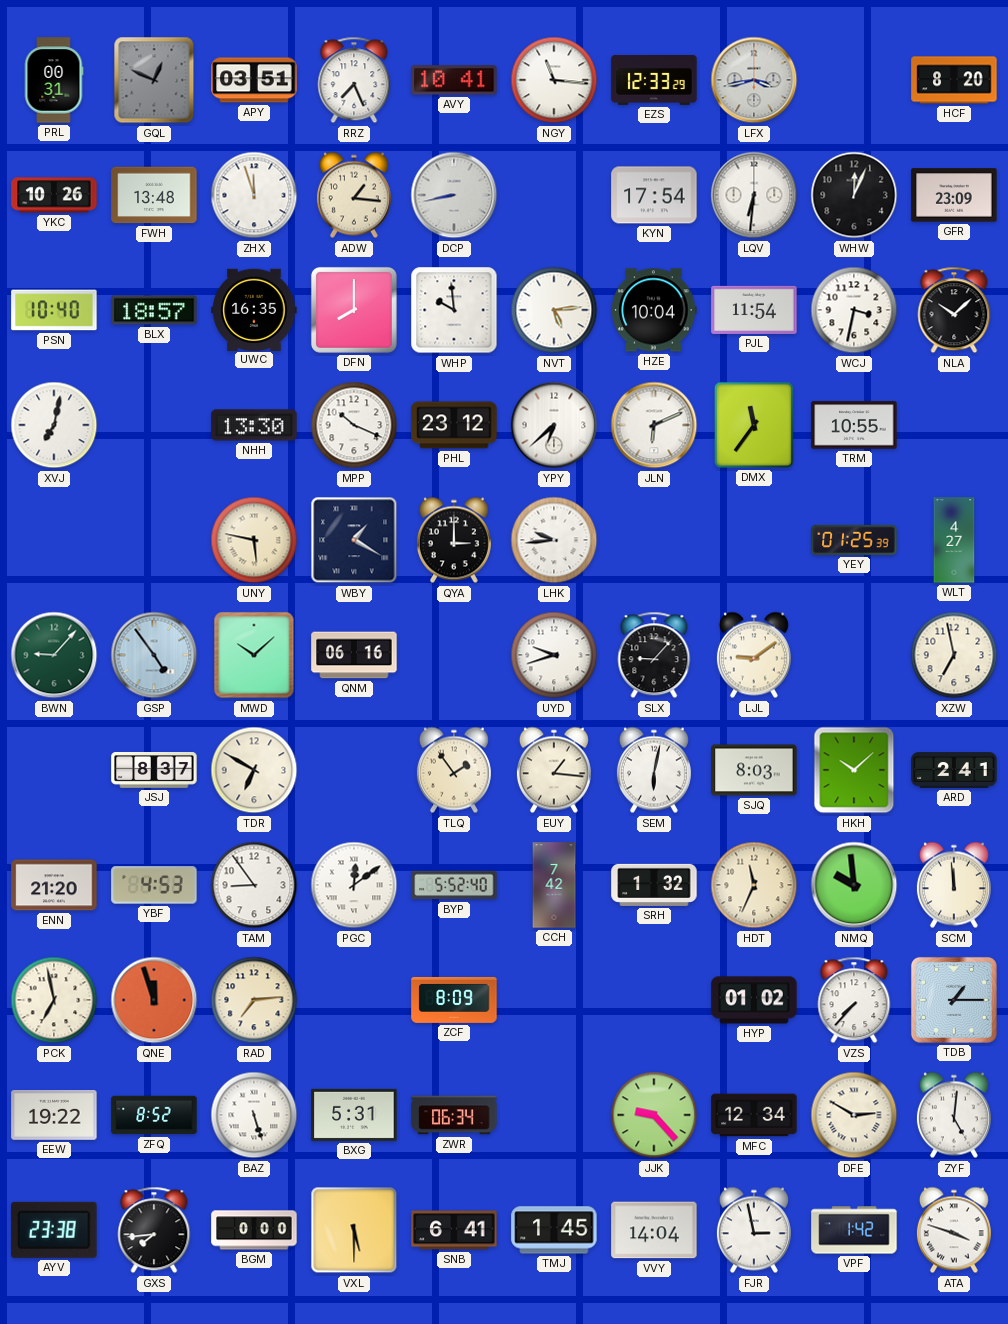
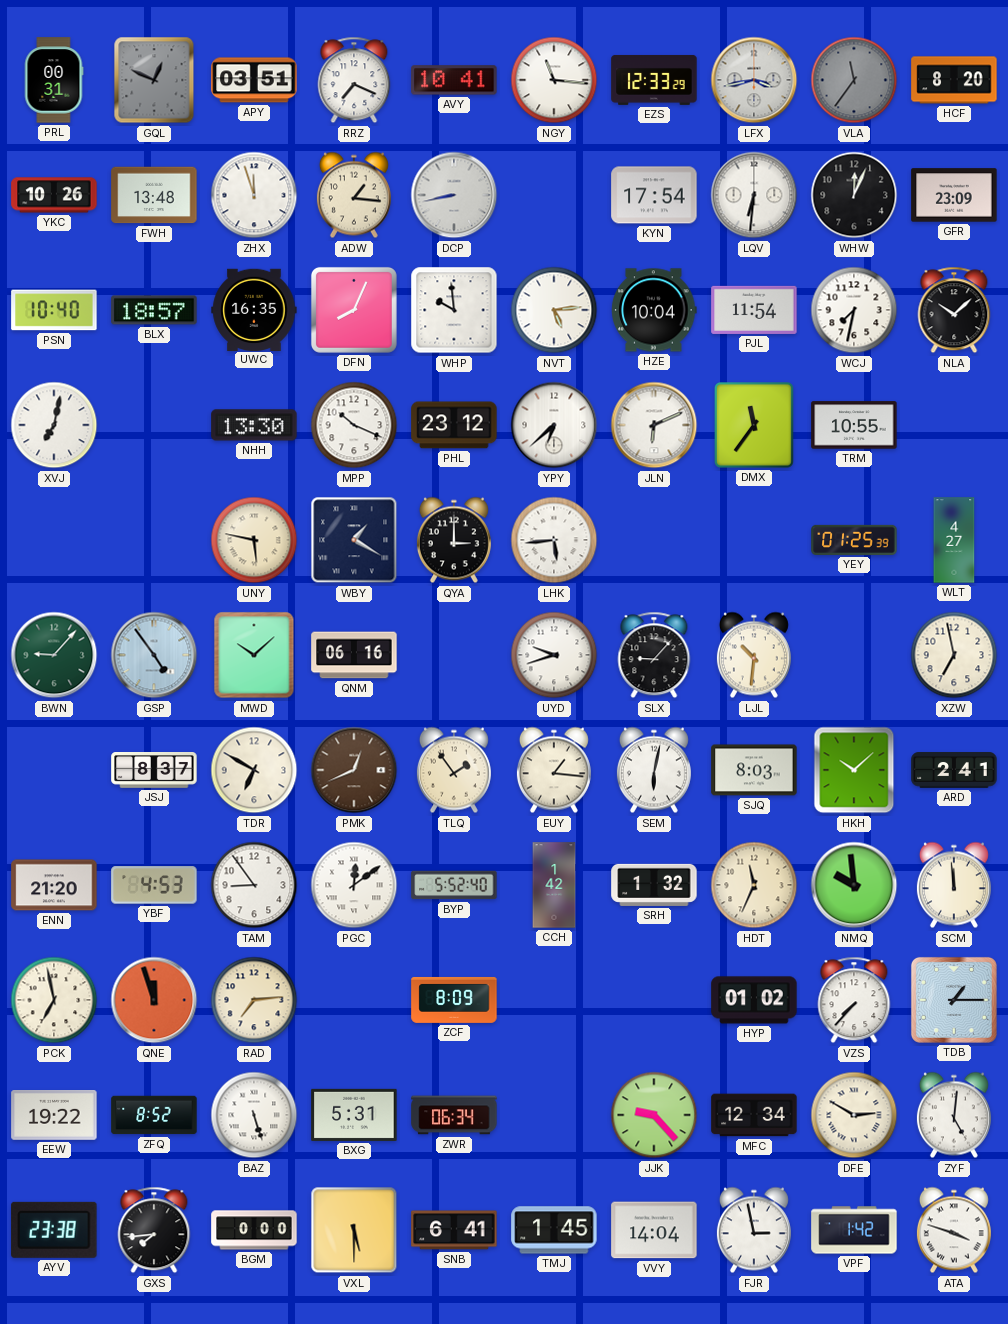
RRZ: 7:26 -> 7:19 (354, 80)
VLA: none -> 11:36 (854, 80)
DFN: 8:00 -> 8:04 (354, 310)
WCJ: 3:32 -> 7:32 (854, 310)
LHK: 9:44 -> 5:44 (554, 540)
LJL: 9:09 -> 10:31 (754, 655)
PMK: none -> 12:41 (354, 770)
CCH: 7:42 -> 1:42 (554, 885)
